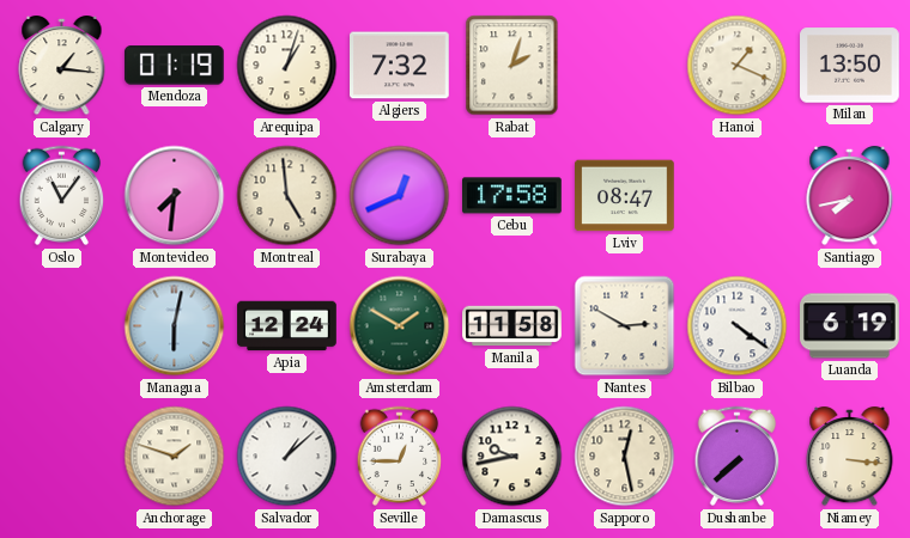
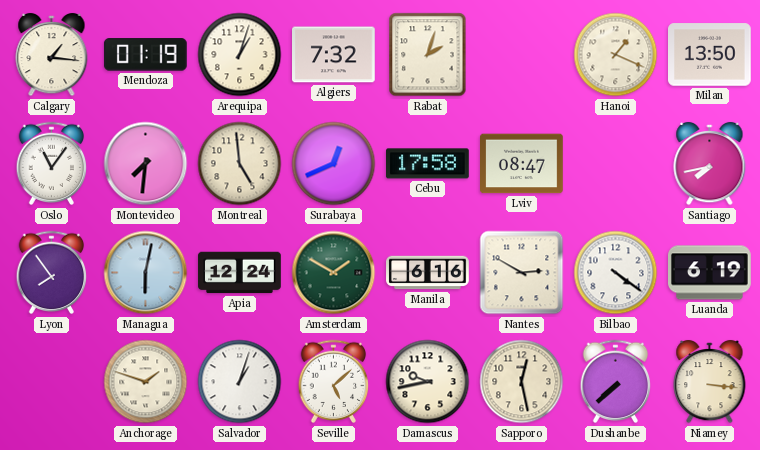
Lyon: none -> 7:54 (52, 273)
Manila: 11:58 -> 6:16 (428, 273)
Salvador: 1:08 -> 1:03 (240, 382)
Seville: 12:45 -> 5:08 (334, 382)
